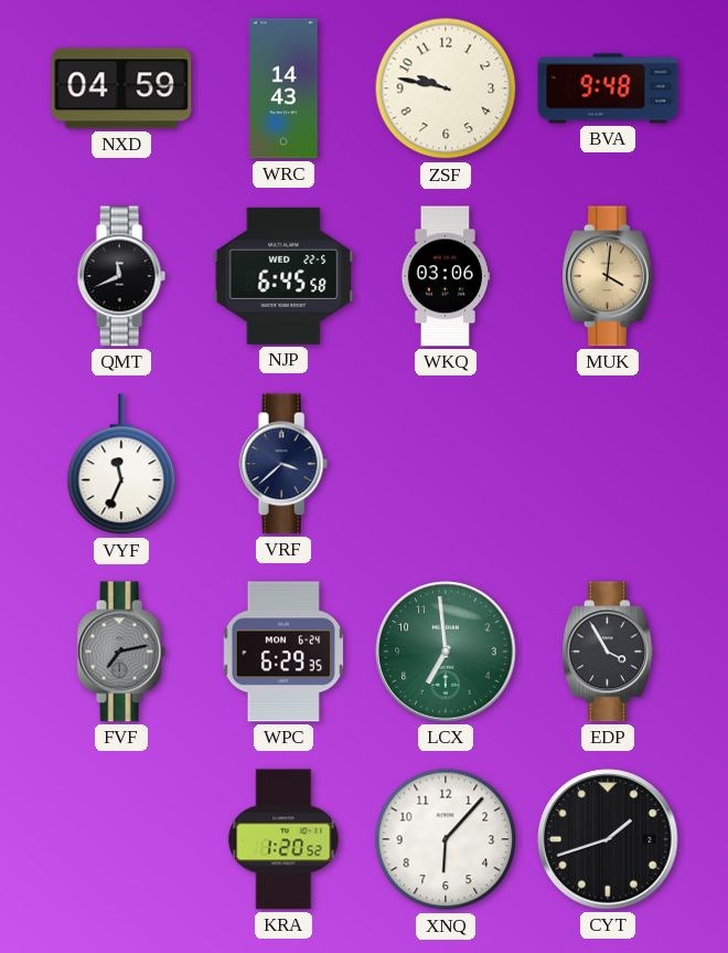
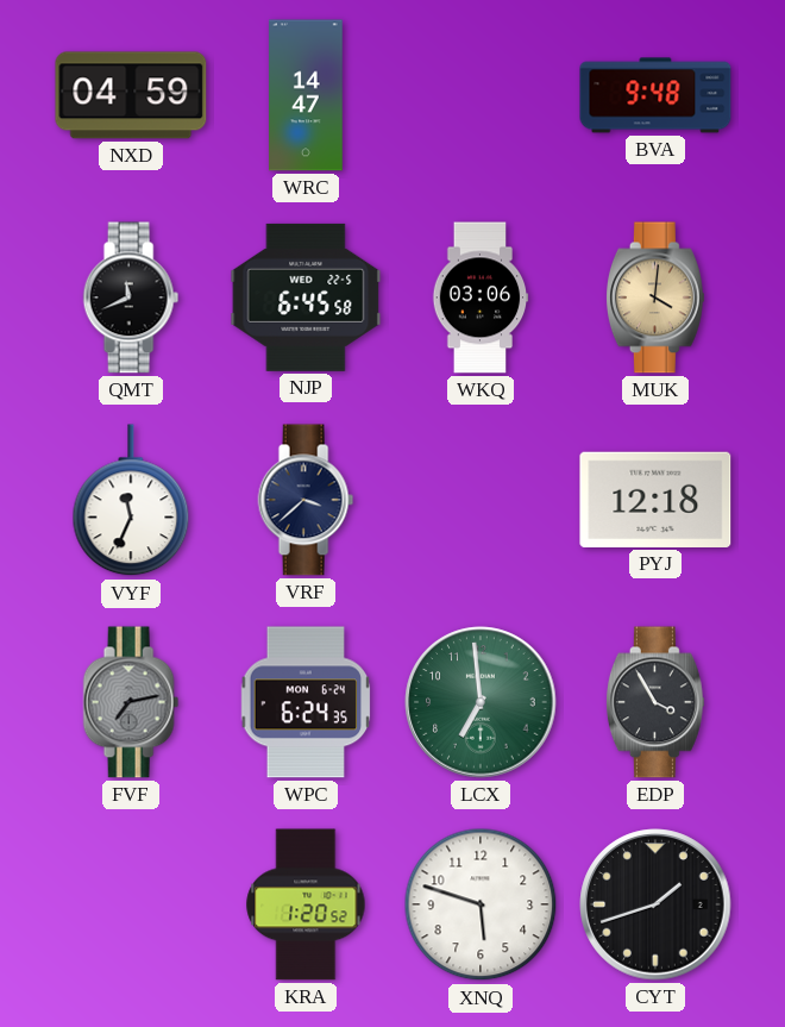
WRC: 14:43 -> 14:47 (306, 95)
ZSF: 9:47 -> none (446, 88)
PYJ: none -> 12:18 (655, 500)
WPC: 6:29 -> 6:24 (306, 702)
XNQ: 6:07 -> 5:48 (481, 904)
